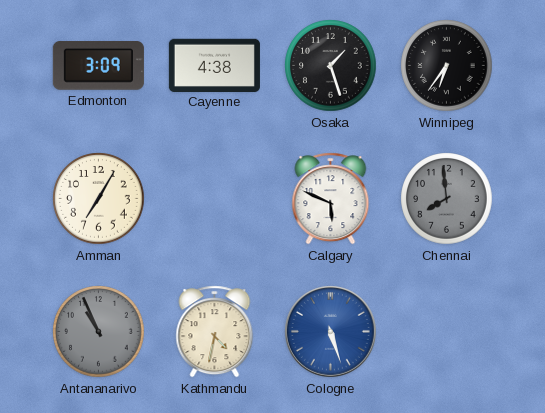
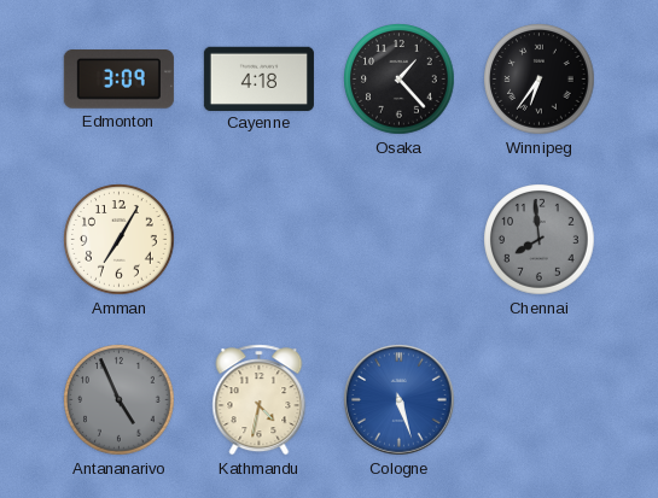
Cayenne: 4:38 -> 4:18 (258, 78)
Osaka: 1:27 -> 1:23 (400, 80)
Calgary: 5:49 -> none (331, 199)
Antananarivo: 10:56 -> 4:56 (120, 400)
